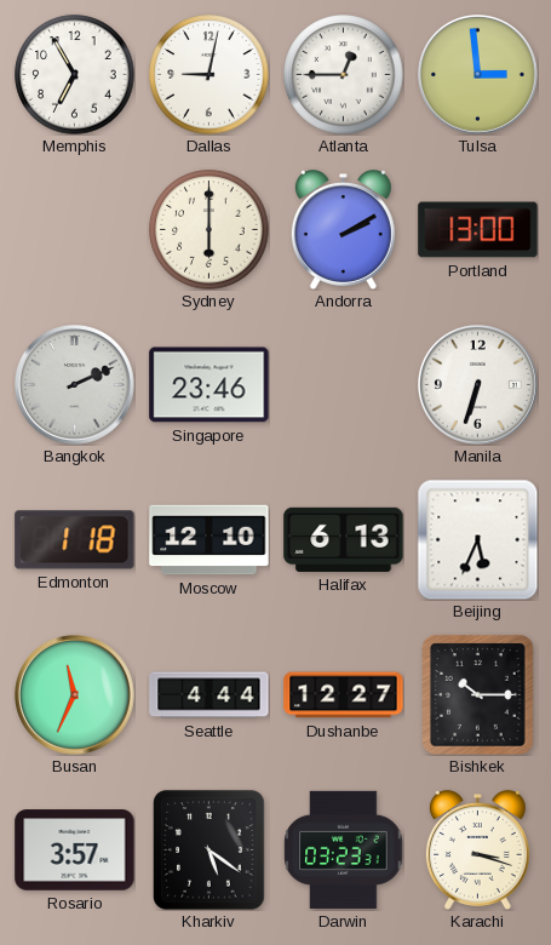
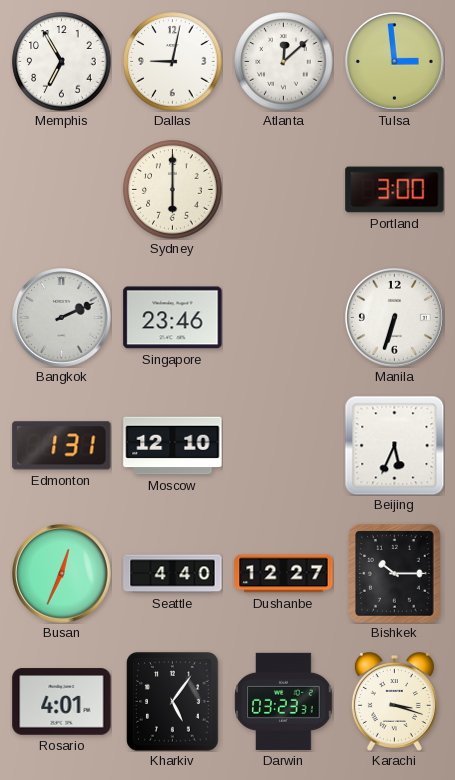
Atlanta: 12:45 -> 12:08 (284, 62)
Andorra: 2:10 -> none (343, 230)
Portland: 13:00 -> 3:00 (395, 190)
Edmonton: 1:18 -> 1:31 (62, 446)
Halifax: 6:13 -> none (344, 539)
Busan: 11:34 -> 12:34 (62, 574)
Seattle: 4:44 -> 4:40 (173, 574)
Rosario: 3:57 -> 4:01 (62, 702)
Kharkiv: 5:21 -> 5:06 (173, 702)
